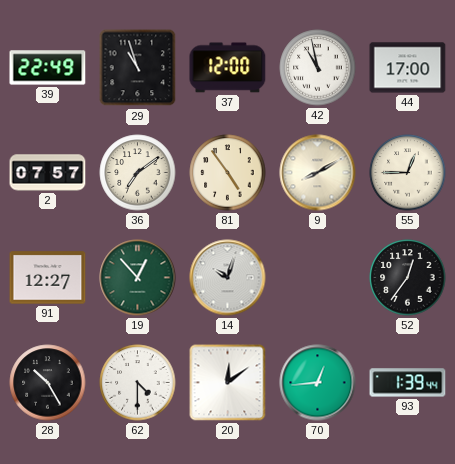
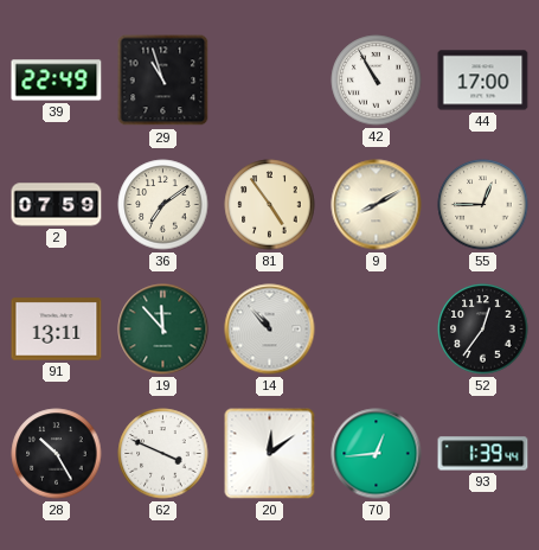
37: 12:00 -> none (228, 68)
42: 10:58 -> 10:55 (377, 81)
2: 07:57 -> 07:59 (57, 205)
91: 12:27 -> 13:11 (57, 330)
19: 12:53 -> 11:53 (163, 330)
14: 10:03 -> 10:53 (270, 330)
62: 4:30 -> 3:49 (163, 454)
